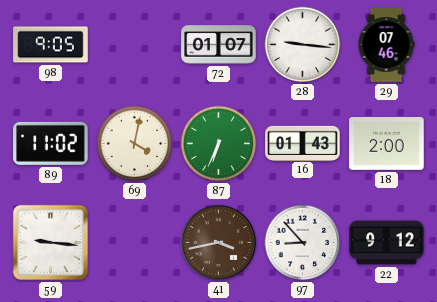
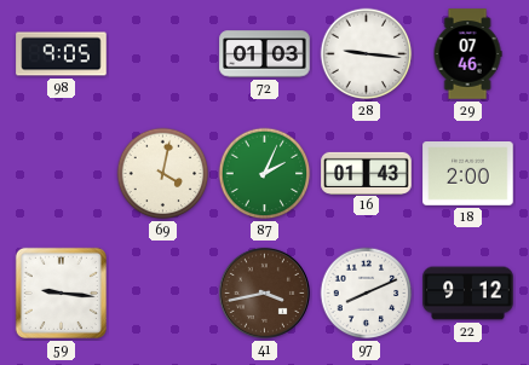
72: 01:07 -> 01:03 (265, 54)
89: 11:02 -> none (51, 143)
87: 6:34 -> 2:04 (265, 174)
97: 8:53 -> 8:11 (367, 294)
